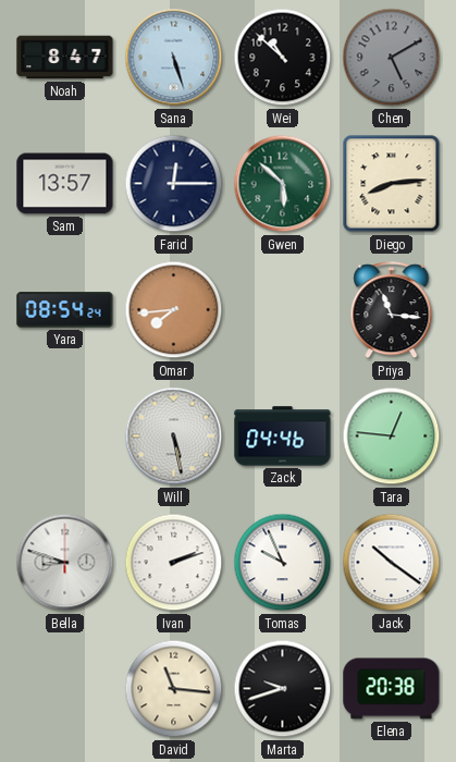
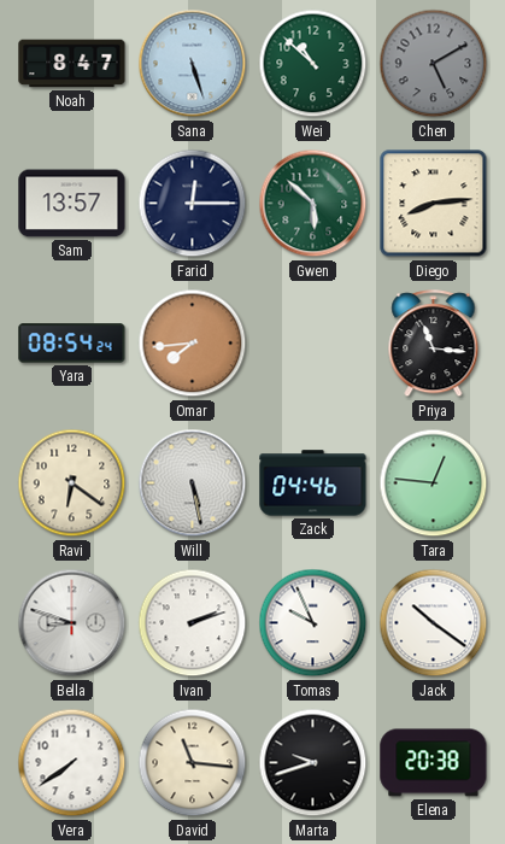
Wei dial: black -> green (313, 64)
Ravi: none -> 6:21 (72, 483)
Vera: none -> 7:39 (72, 763)
